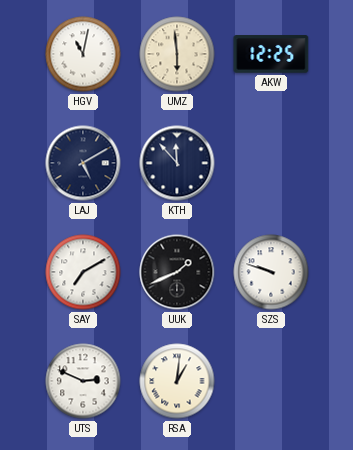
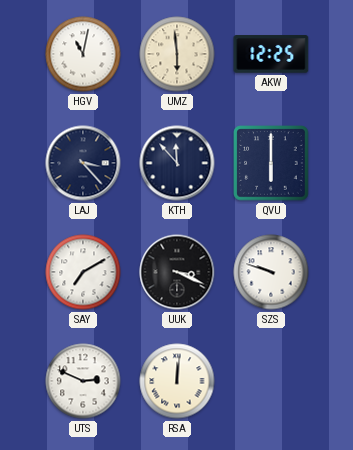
LAJ: 5:10 -> 3:23 (83, 163)
QVU: none -> 6:00 (271, 163)
UUK: 1:41 -> 3:19 (177, 272)
RSA: 1:01 -> 12:01 (177, 381)
